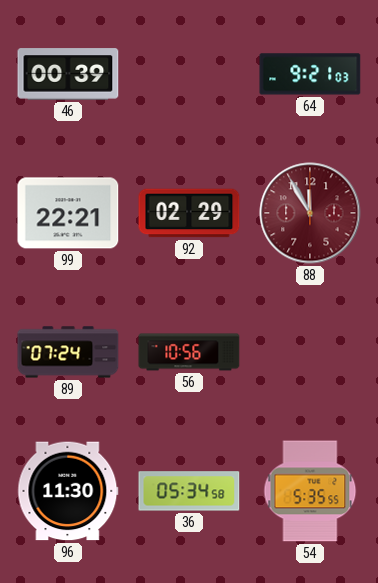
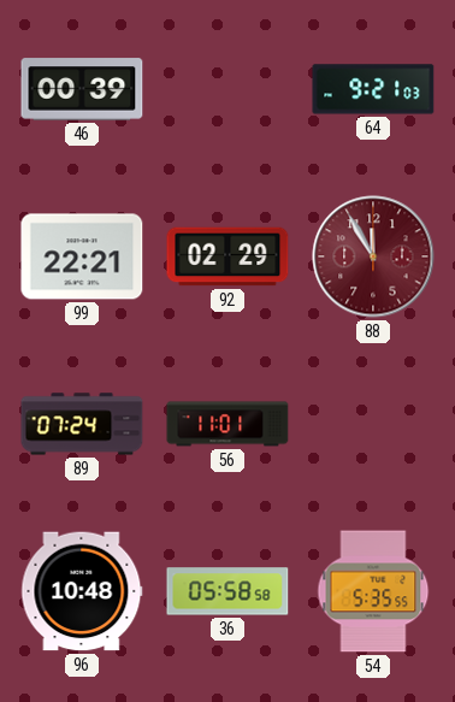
56: 10:56 -> 11:01 (227, 424)
96: 11:30 -> 10:48 (82, 591)
36: 05:34 -> 05:58 (227, 591)
